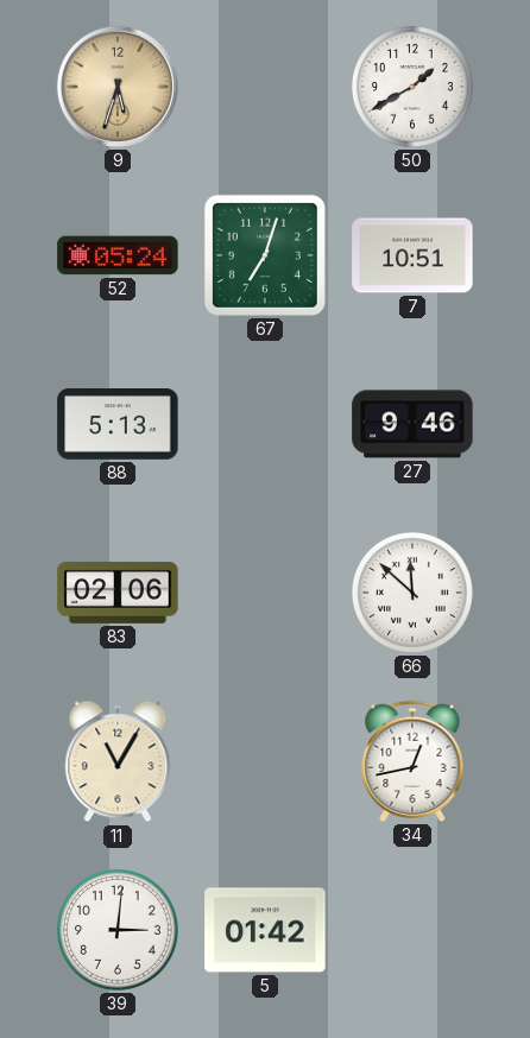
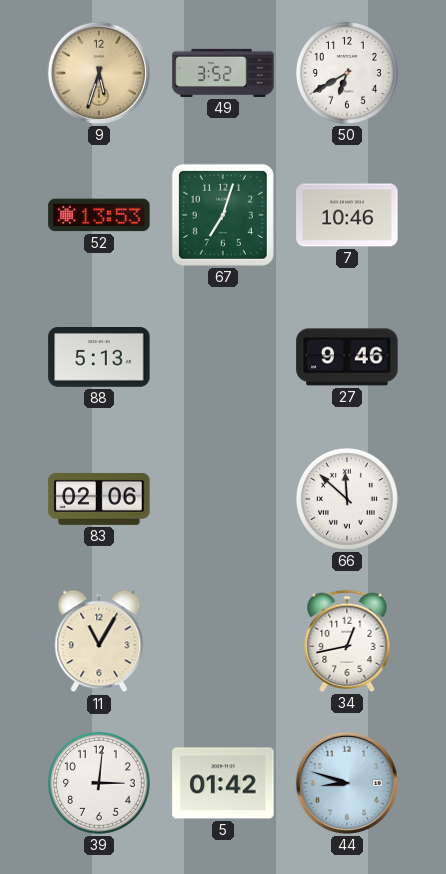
49: none -> 3:52 (223, 73)
50: 1:40 -> 6:40 (347, 73)
52: 05:24 -> 13:53 (99, 215)
7: 10:51 -> 10:46 (347, 215)
44: none -> 8:48 (347, 783)
